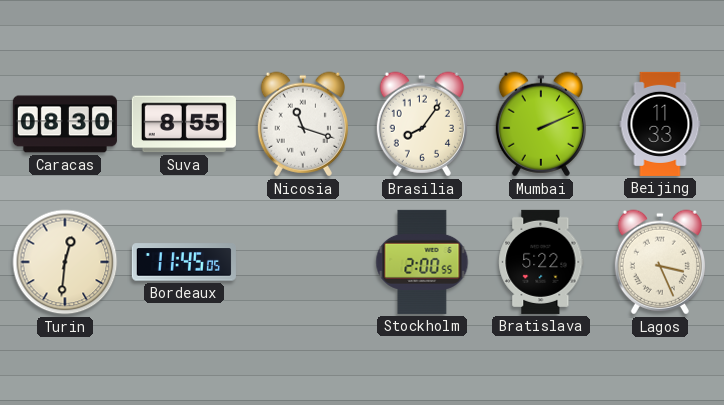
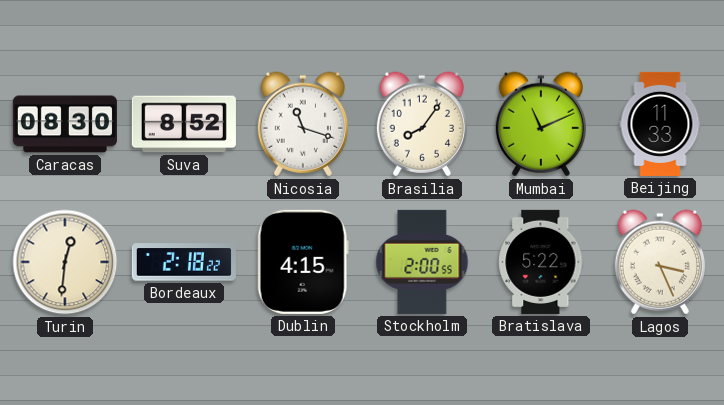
Suva: 8:55 -> 8:52 (184, 124)
Mumbai: 2:11 -> 11:11 (541, 124)
Bordeaux: 11:45 -> 2:18 (184, 262)
Dublin: none -> 4:15 (303, 262)
